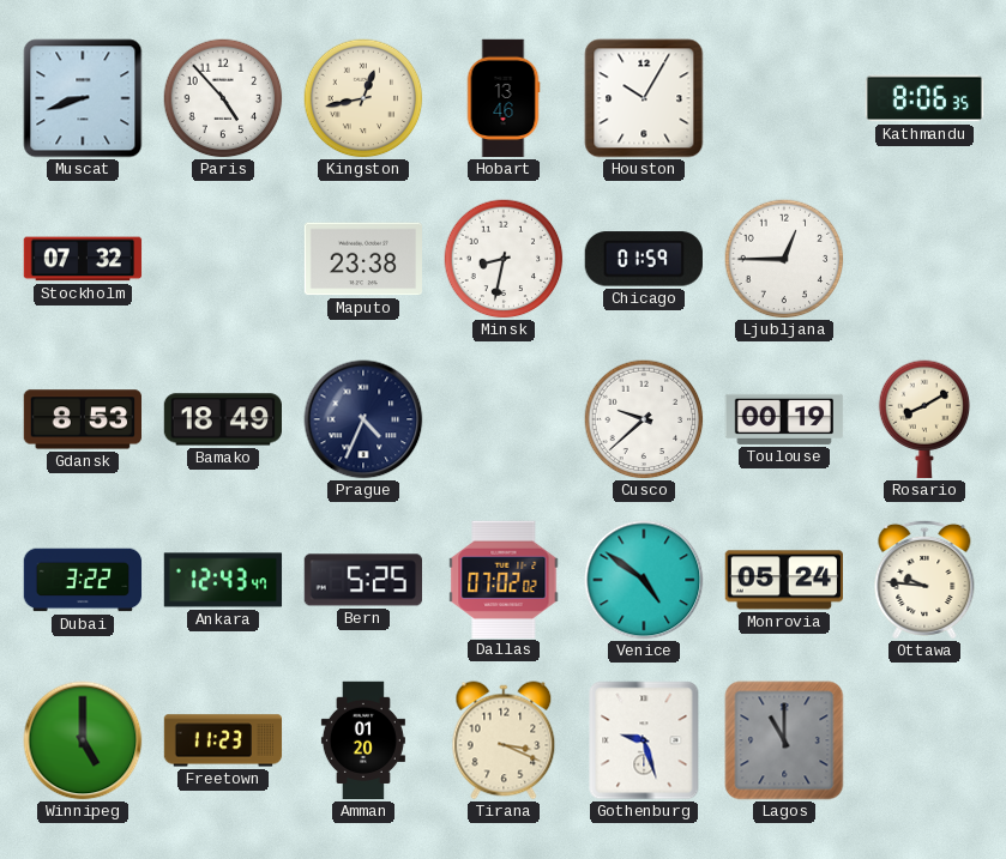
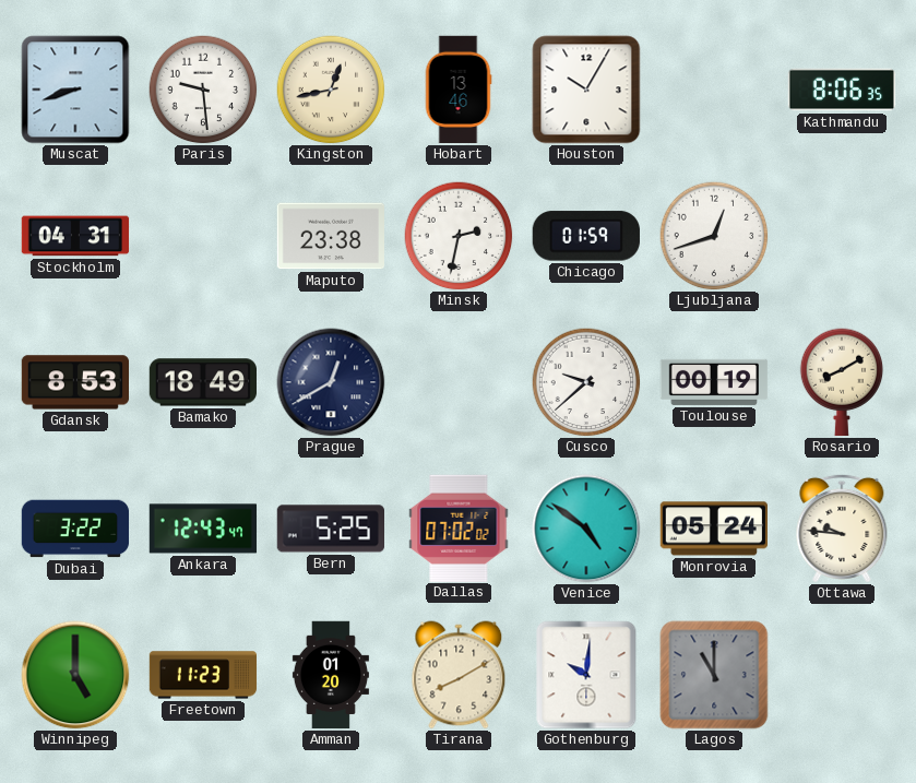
Paris: 4:53 -> 9:29 (203, 90)
Stockholm: 07:32 -> 04:31 (75, 236)
Minsk: 8:32 -> 2:32 (459, 236)
Ljubljana: 12:45 -> 12:42 (714, 236)
Prague: 4:34 -> 12:40 (331, 382)
Tirana: 3:19 -> 8:10 (459, 675)
Gothenburg: 9:27 -> 10:01 (586, 675)
